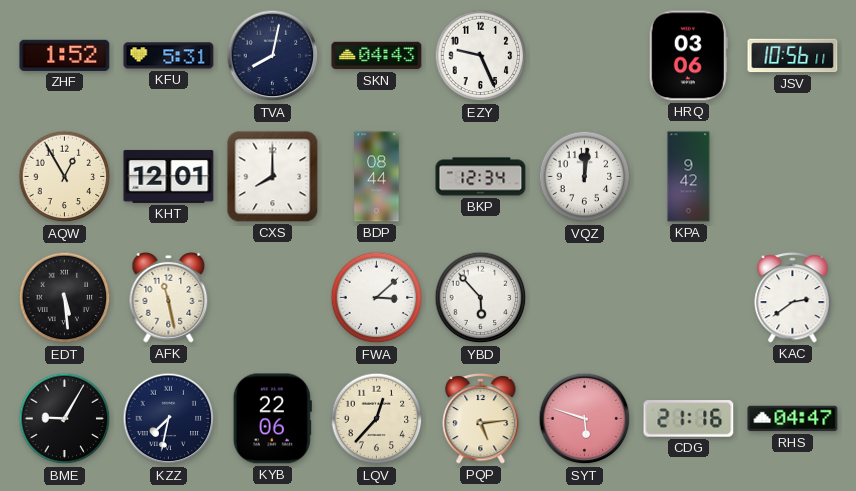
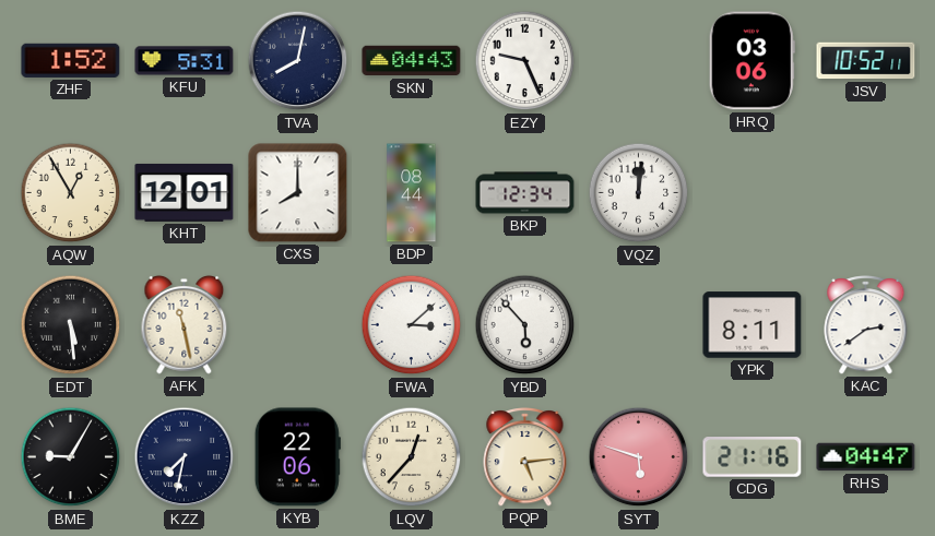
JSV: 10:56 -> 10:52 (866, 61)
KPA: 9:42 -> none (689, 177)
YPK: none -> 8:11 (753, 325)
